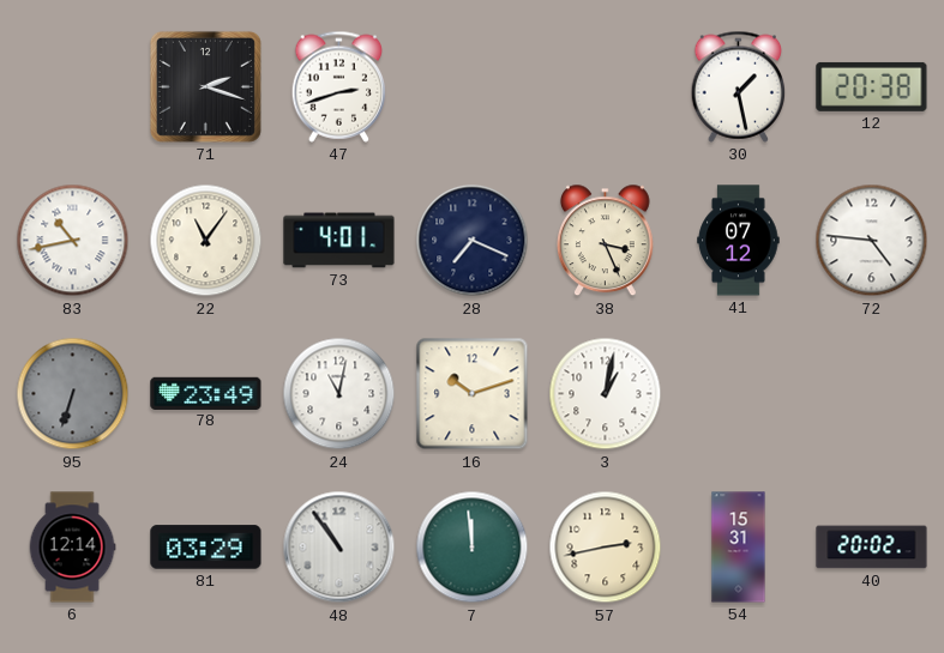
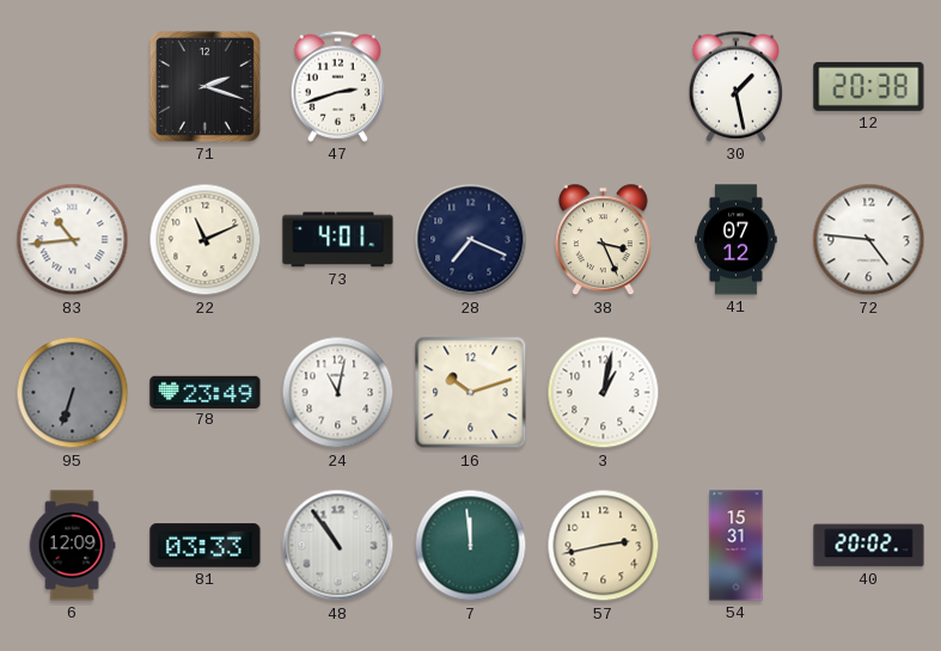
83: 10:43 -> 10:44 (73, 240)
22: 11:06 -> 11:11 (206, 240)
6: 12:14 -> 12:09 (72, 546)
81: 03:29 -> 03:33 (206, 546)
